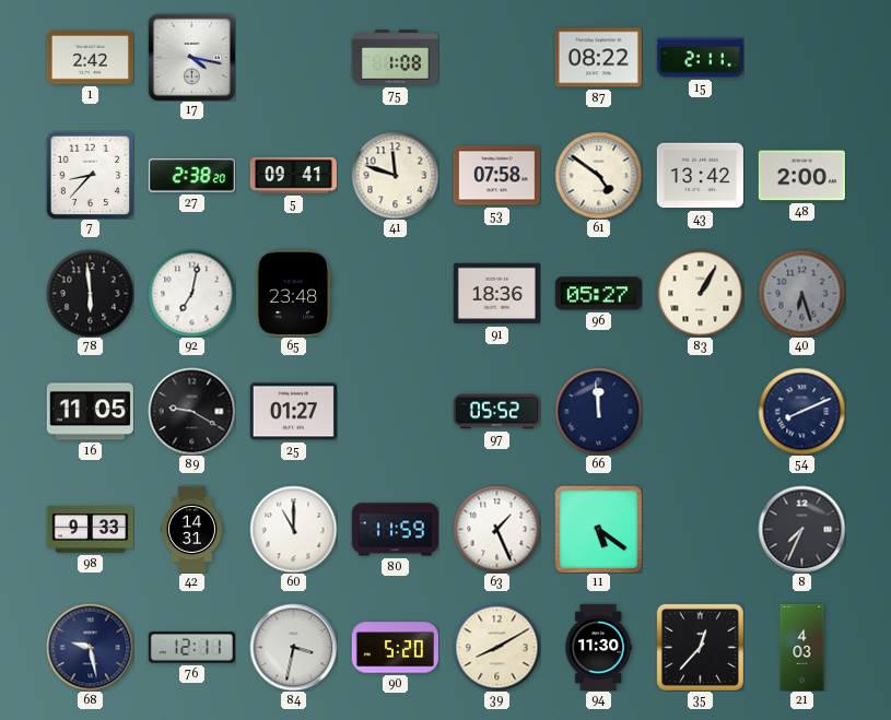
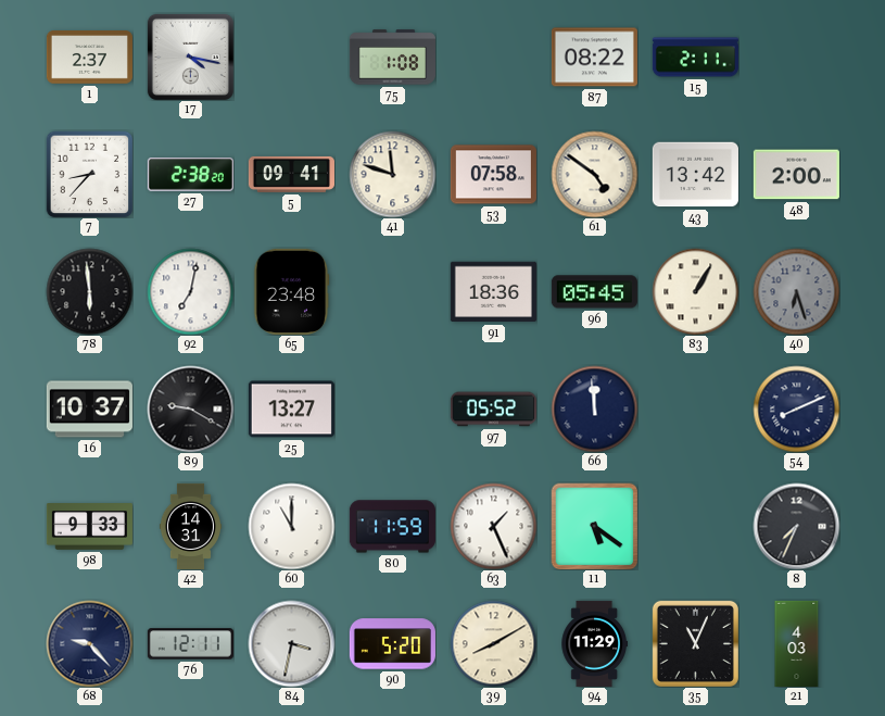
1: 2:42 -> 2:37 (89, 58)
96: 05:27 -> 05:45 (594, 292)
16: 11:05 -> 10:37 (89, 410)
25: 01:27 -> 13:27 (291, 410)
68: 9:28 -> 9:23 (89, 643)
94: 11:30 -> 11:29 (594, 643)
35: 12:37 -> 11:04 (695, 643)
